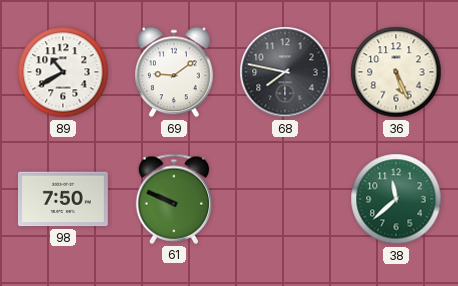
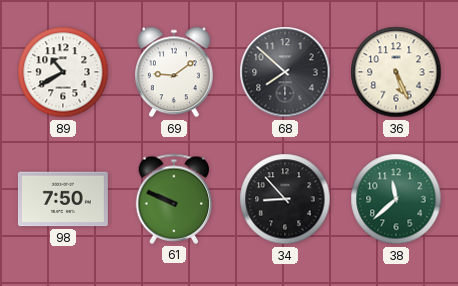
68: 7:47 -> 7:52 (285, 72)
34: none -> 8:53 (285, 199)
